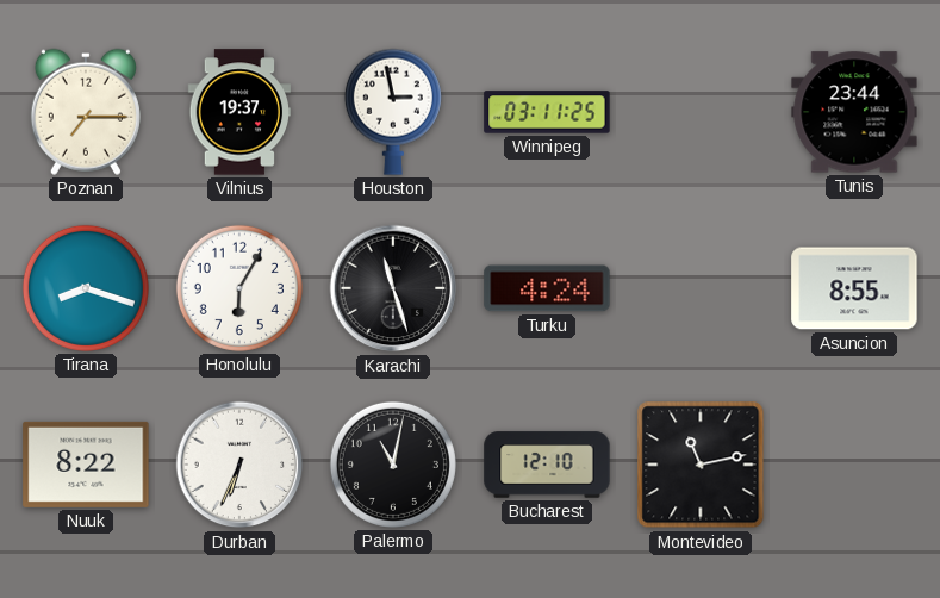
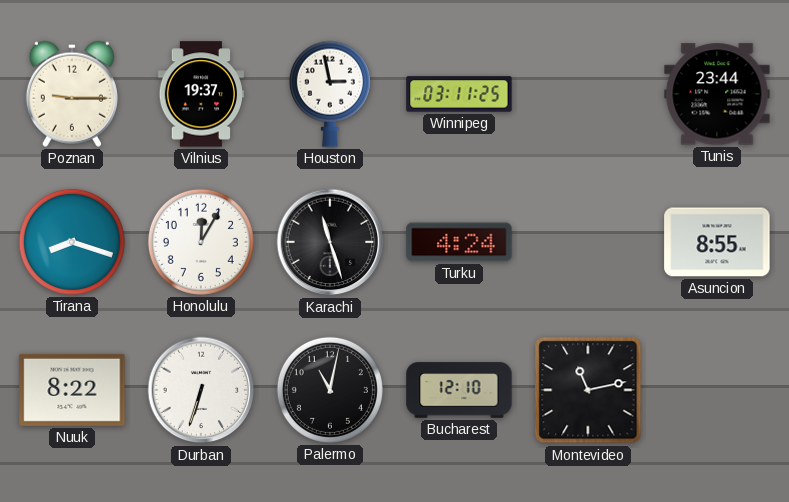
Poznan: 7:15 -> 9:15 (72, 94)
Honolulu: 6:05 -> 12:05 (201, 242)
Durban: 6:34 -> 6:33 (201, 390)
